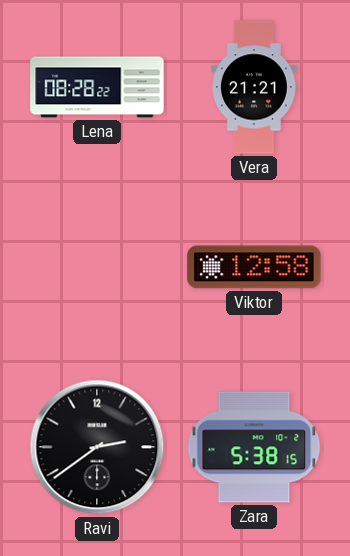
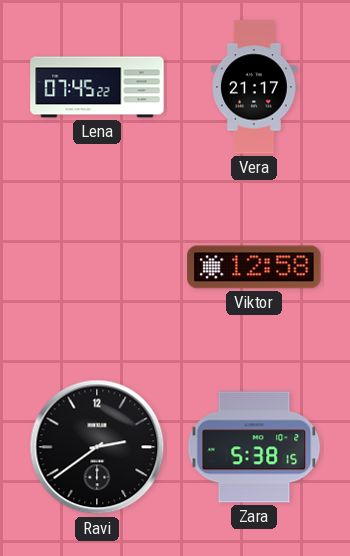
Lena: 08:28 -> 07:45 (97, 87)
Vera: 21:21 -> 21:17 (255, 87)
